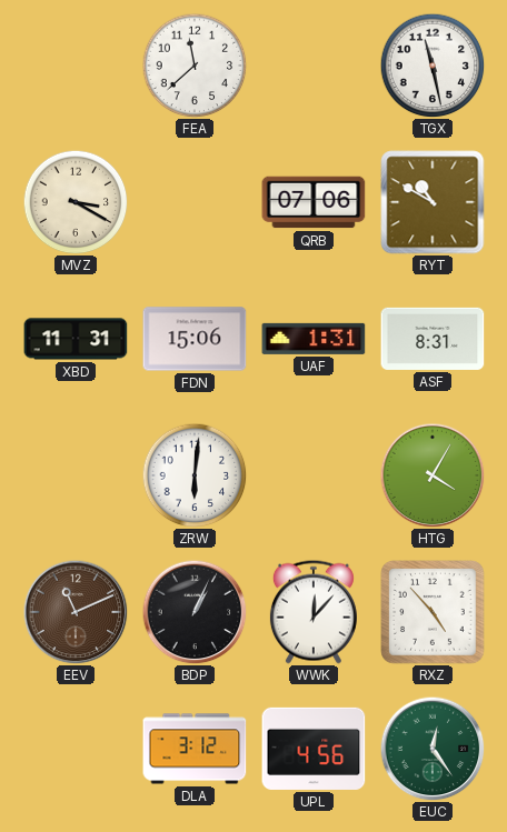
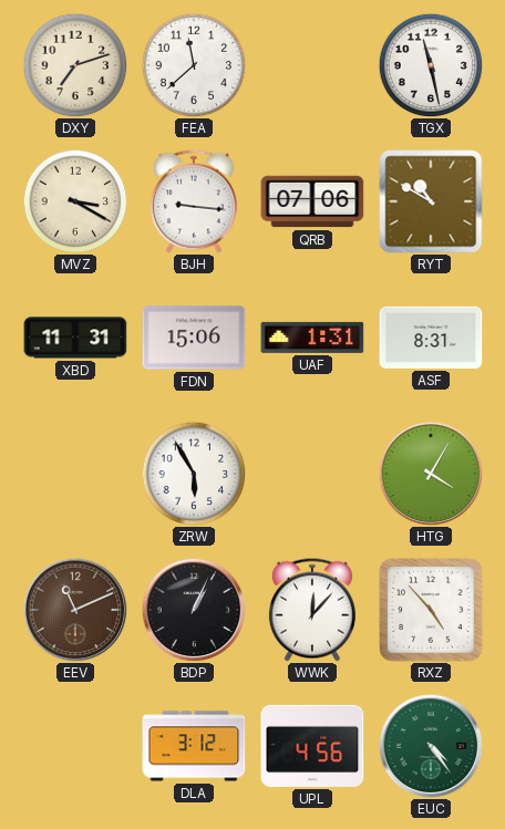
DXY: none -> 7:12 (75, 65)
BJH: none -> 9:16 (194, 201)
ZRW: 6:01 -> 5:55 (194, 474)
EUC: 12:24 -> 4:24 (431, 746)
